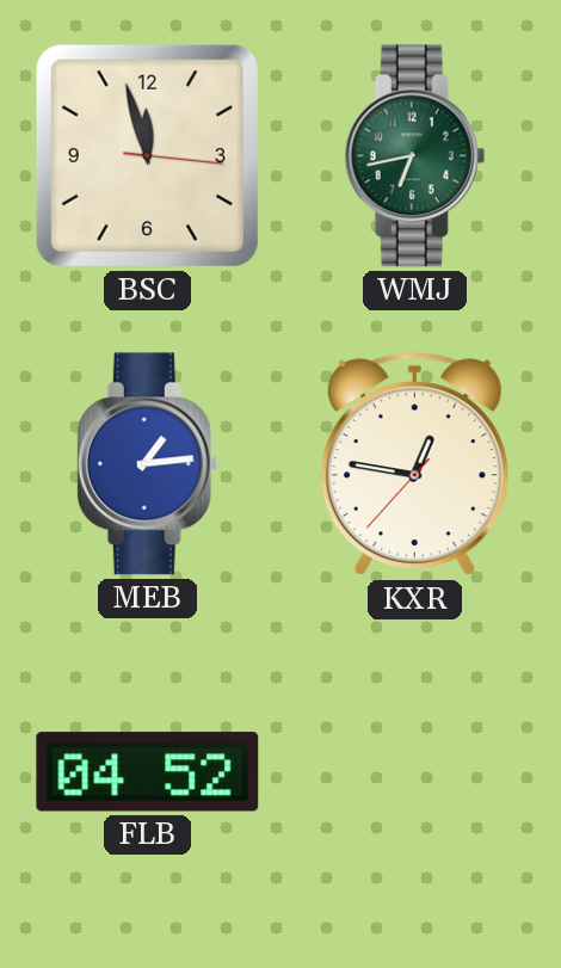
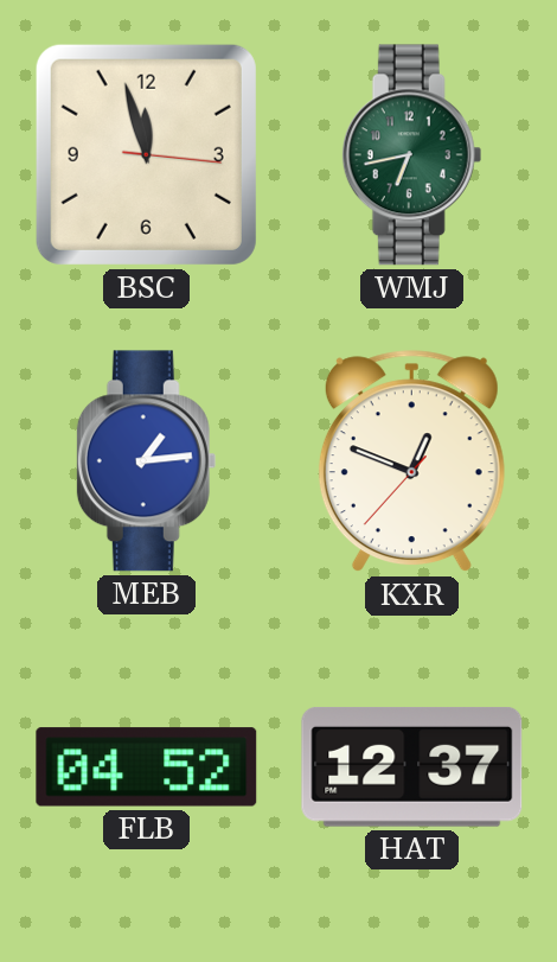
KXR: 12:46 -> 12:48 (411, 461)
HAT: none -> 12:37 (412, 766)
